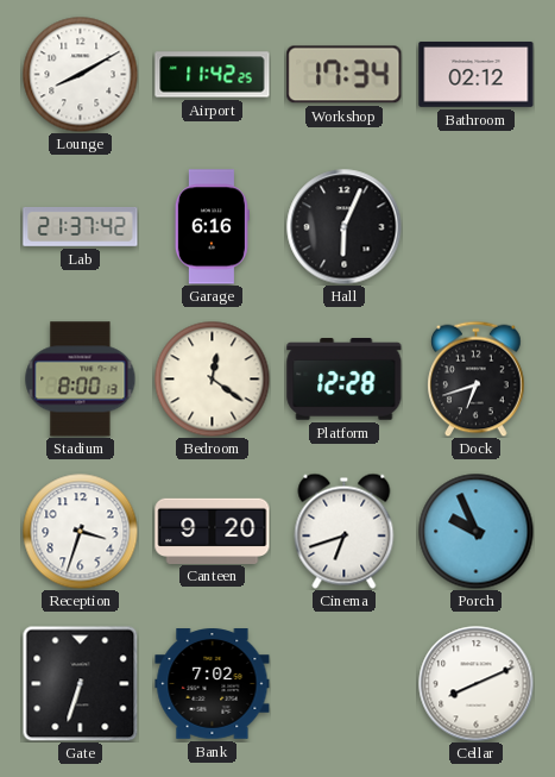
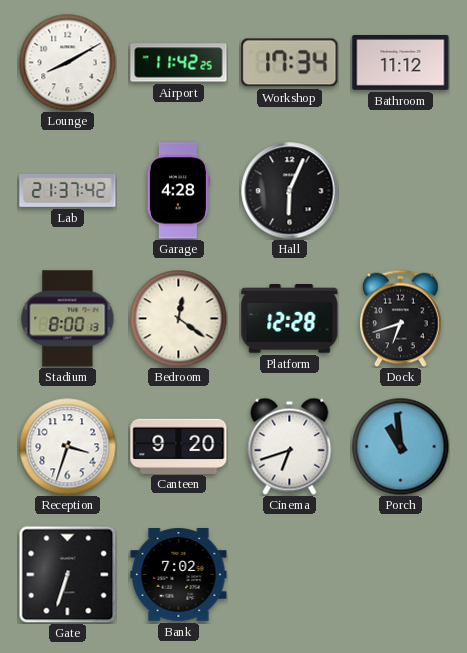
Bathroom: 02:12 -> 11:12 (401, 62)
Garage: 6:16 -> 4:28 (178, 191)
Porch: 9:56 -> 10:59 (400, 446)
Cellar: 8:11 -> none (477, 684)
